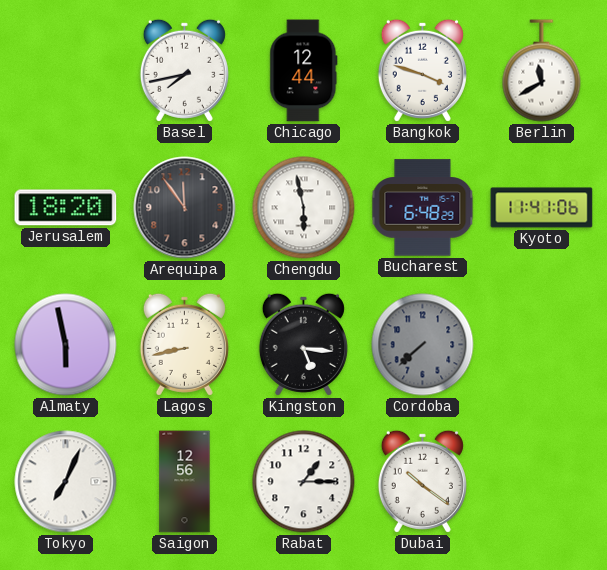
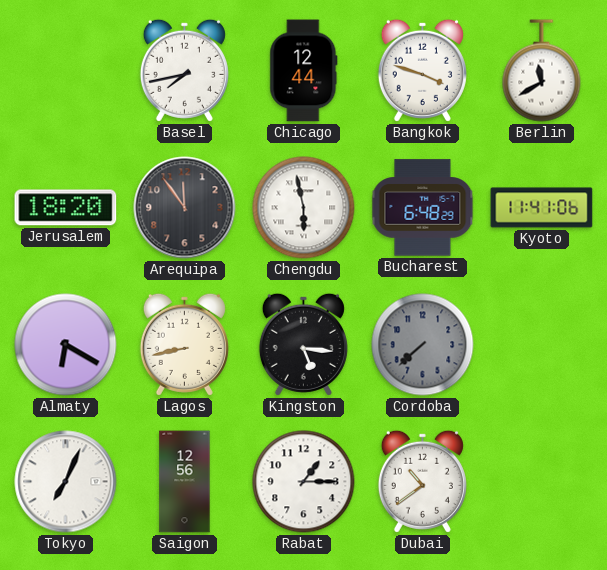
Almaty: 5:58 -> 6:20 (66, 345)
Dubai: 10:21 -> 10:39 (422, 481)
